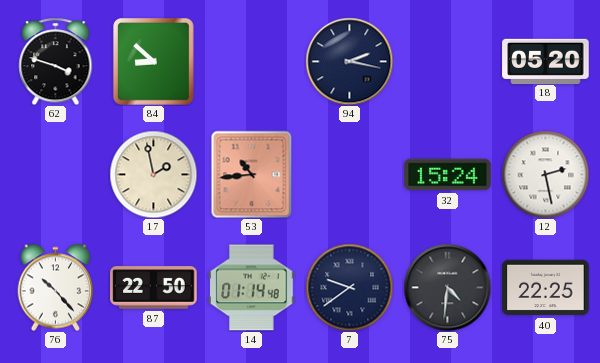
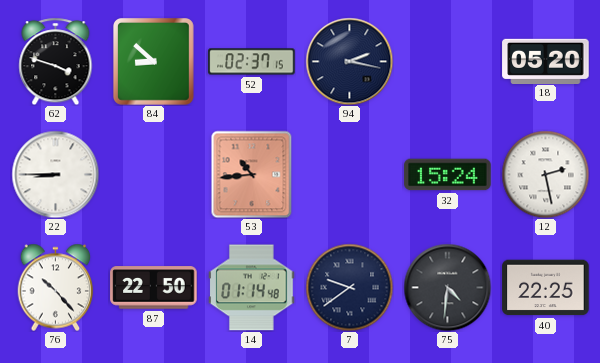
52: none -> 02:37 (252, 62)
22: none -> 8:45 (55, 174)
17: 1:58 -> none (153, 174)
